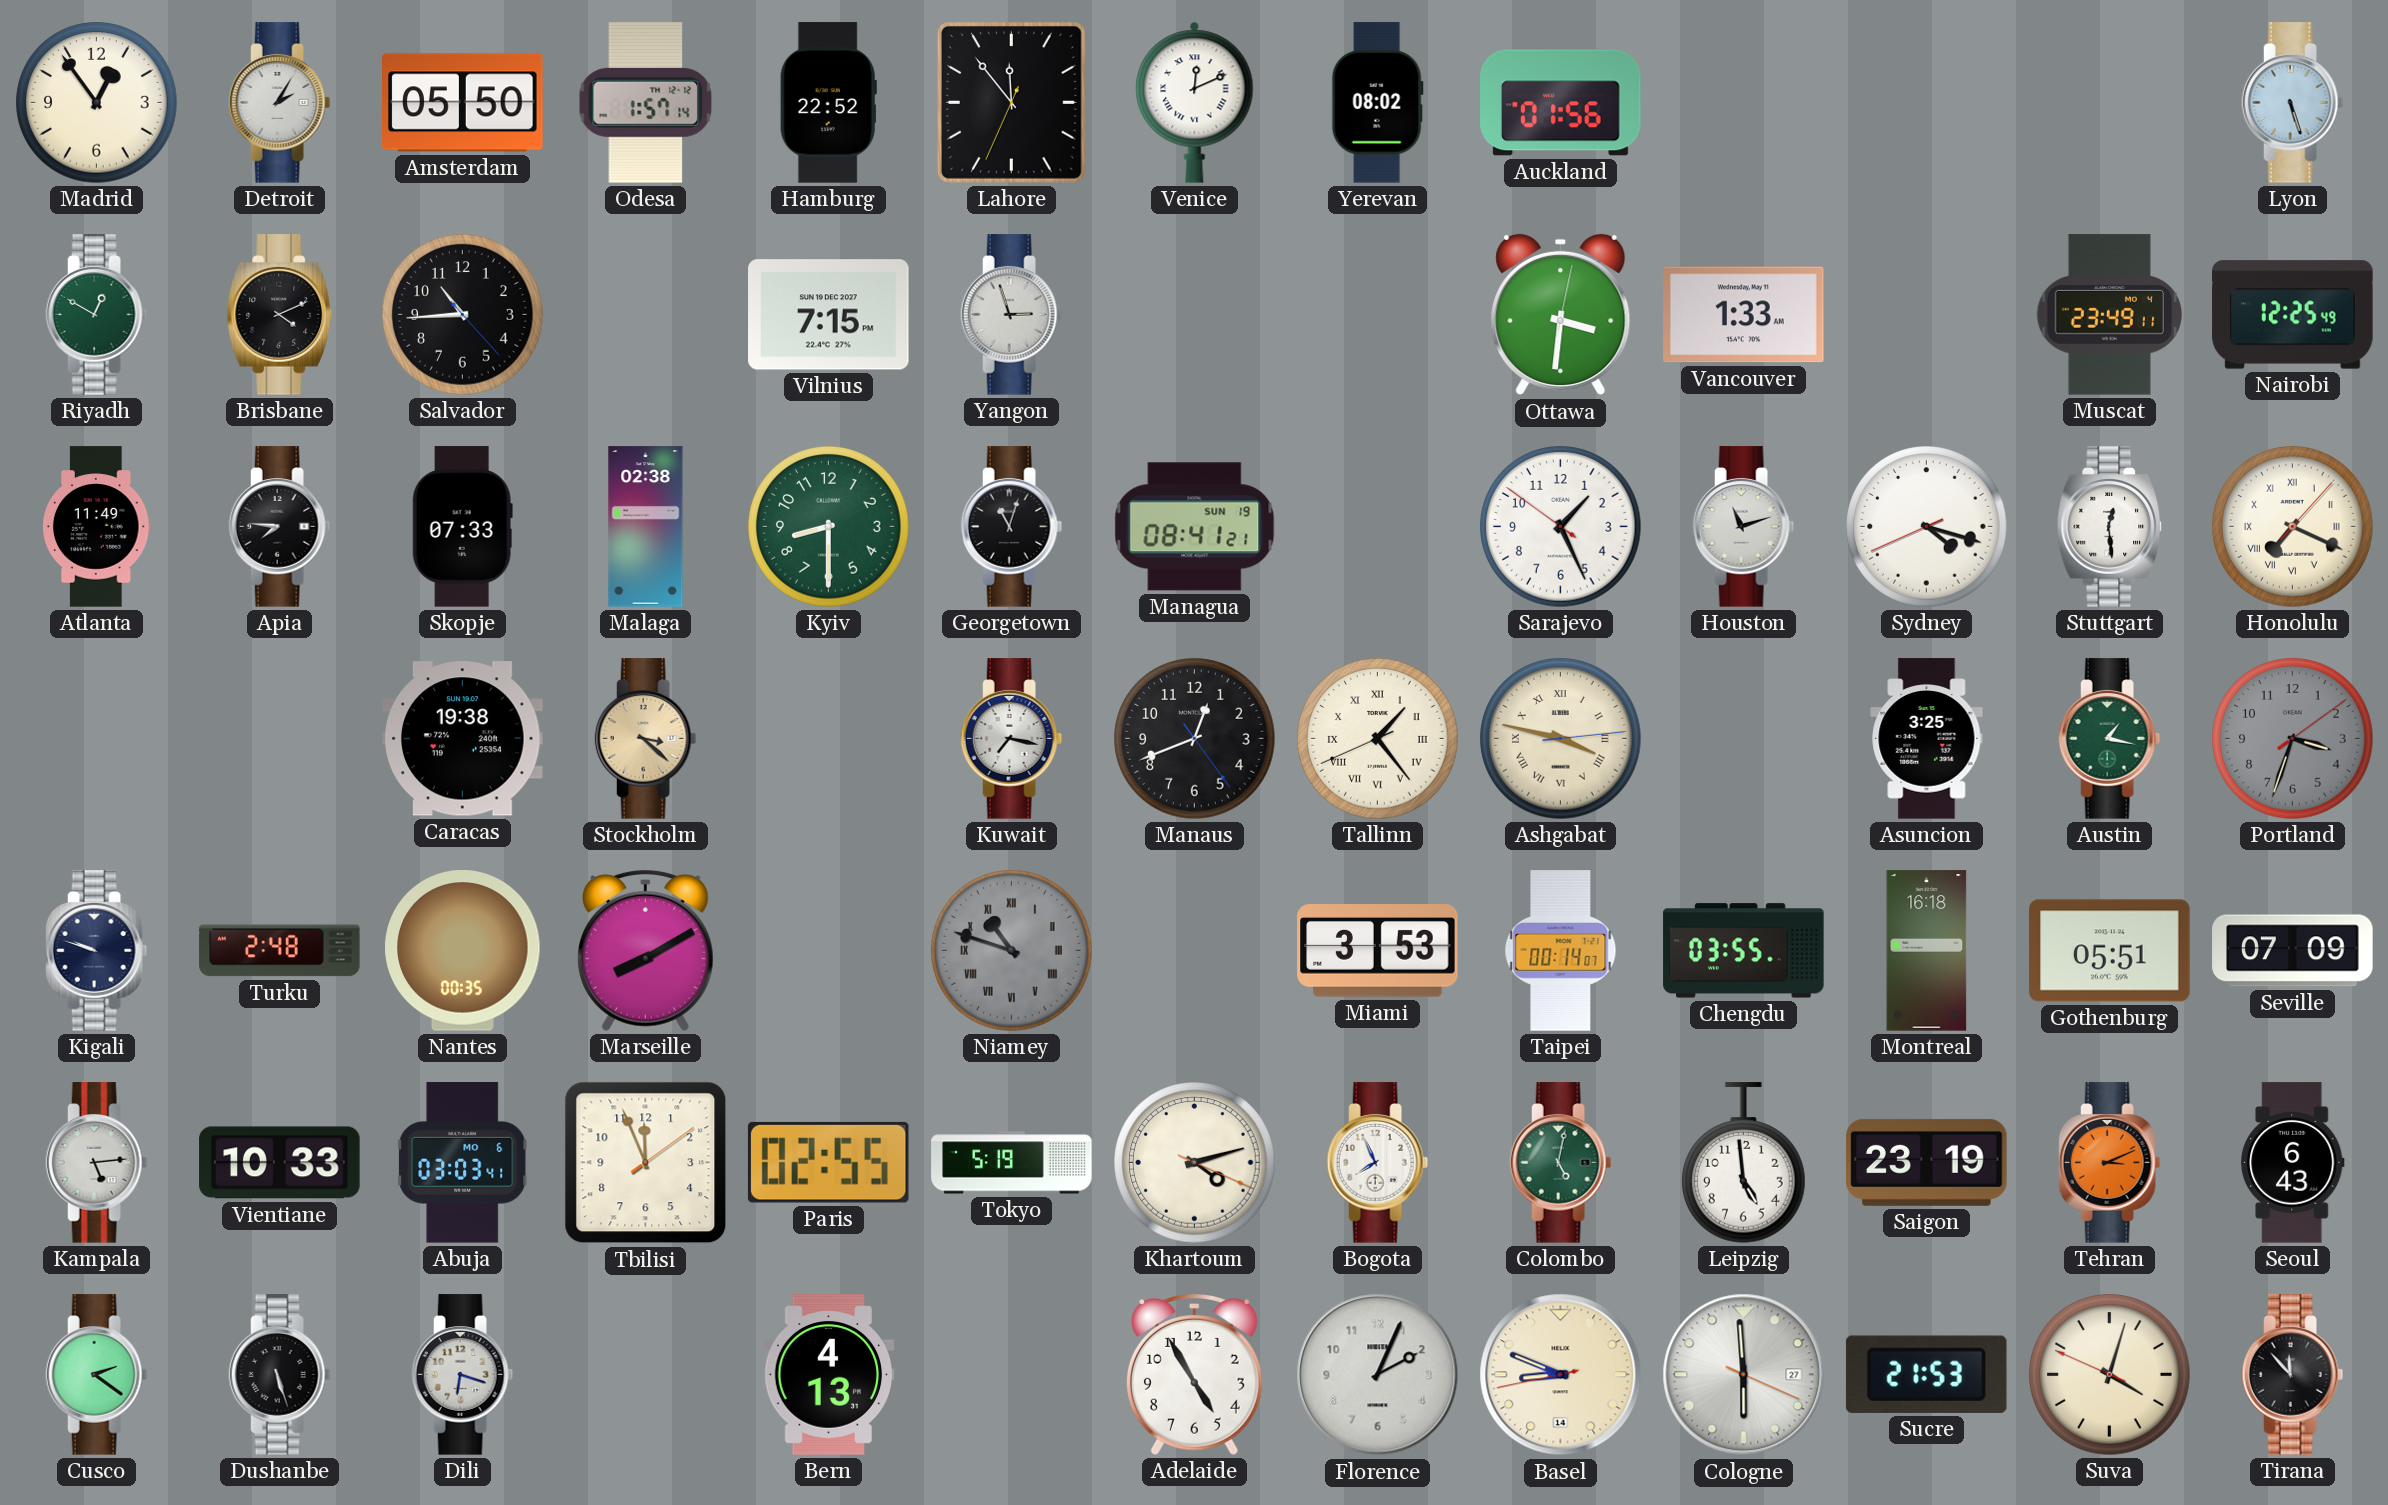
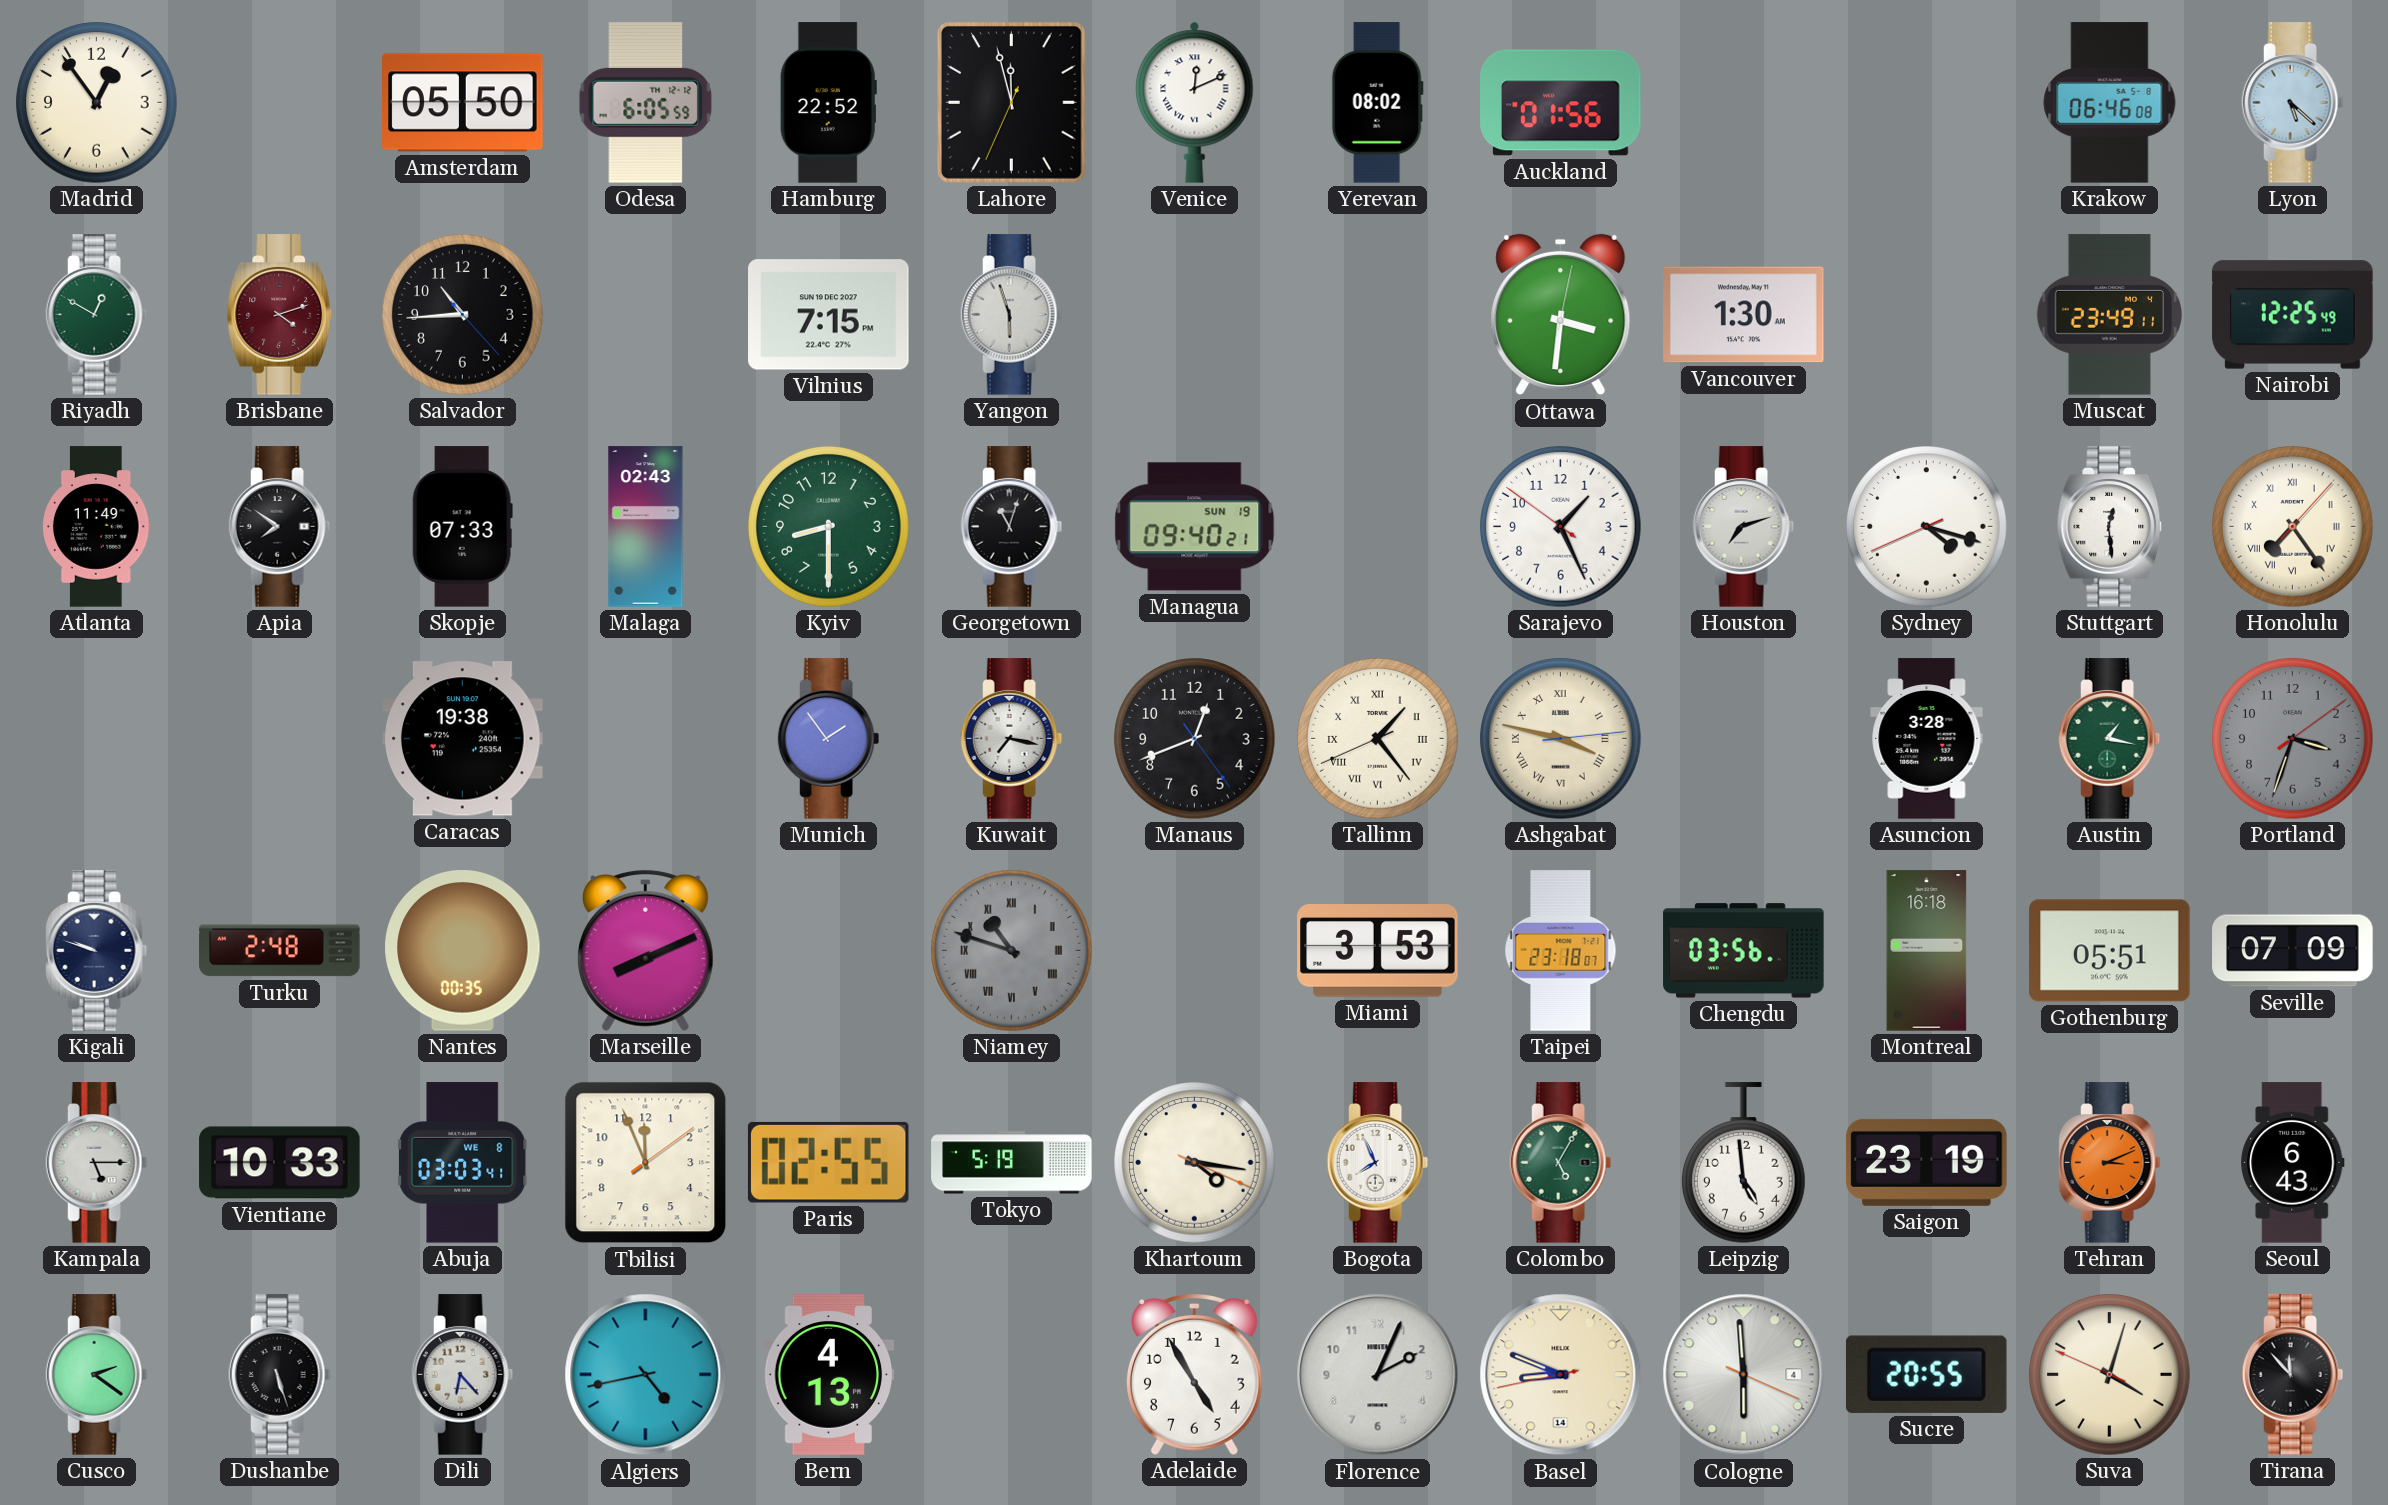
Detroit: 2:05 -> none (280, 103)
Odesa: 1:57 -> 6:05 (646, 103)
Lahore: 11:53 -> 11:57 (1011, 102)
Krakow: none -> 06:46 (2110, 103)
Lyon: 5:27 -> 5:22 (2293, 103)
Brisbane: 4:11 -> 4:12 (280, 315)
Brisbane dial: black -> burgundy (280, 315)
Yangon: 2:57 -> 5:57 (1012, 315)
Vancouver: 1:33 -> 1:30 (1744, 315)
Apia: 7:46 -> 7:51 (280, 527)
Malaga: 02:38 -> 02:43 (646, 527)
Managua: 08:41 -> 09:40 (1195, 527)
Houston: 11:12 -> 7:12 (1744, 527)
Honolulu: 7:19 -> 7:24 (2293, 527)
Stockholm: 3:22 -> none (646, 739)
Munich: none -> 1:54 (829, 739)
Asuncion: 3:25 -> 3:28 (1927, 739)
Marseille: 8:10 -> 8:11 (645, 951)
Taipei: 00:14 -> 23:18 (1561, 951)
Chengdu: 03:55 -> 03:56 (1744, 951)
Kampala: 5:14 -> 5:15 (97, 1163)
Abuja date: MO 6 -> WE 8 (464, 1163)
Khartoum: 4:12 -> 4:16 (1195, 1163)
Colombo: 5:02 -> 5:05 (1561, 1163)
Dili: 6:18 -> 6:23 (463, 1375)
Algiers: none -> 4:43 (646, 1375)
Cologne date: 27 -> 4 (1744, 1375)
Sucre: 21:53 -> 20:55 (1926, 1374)
